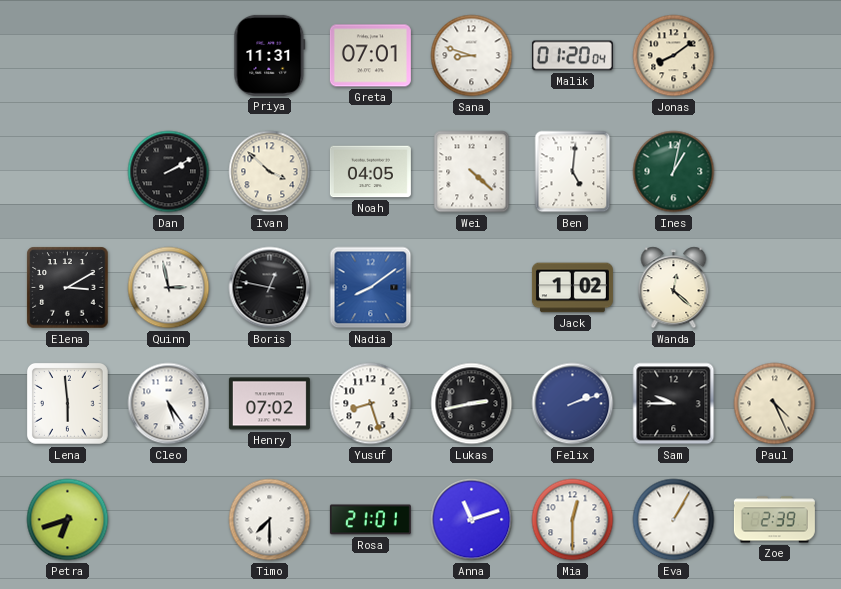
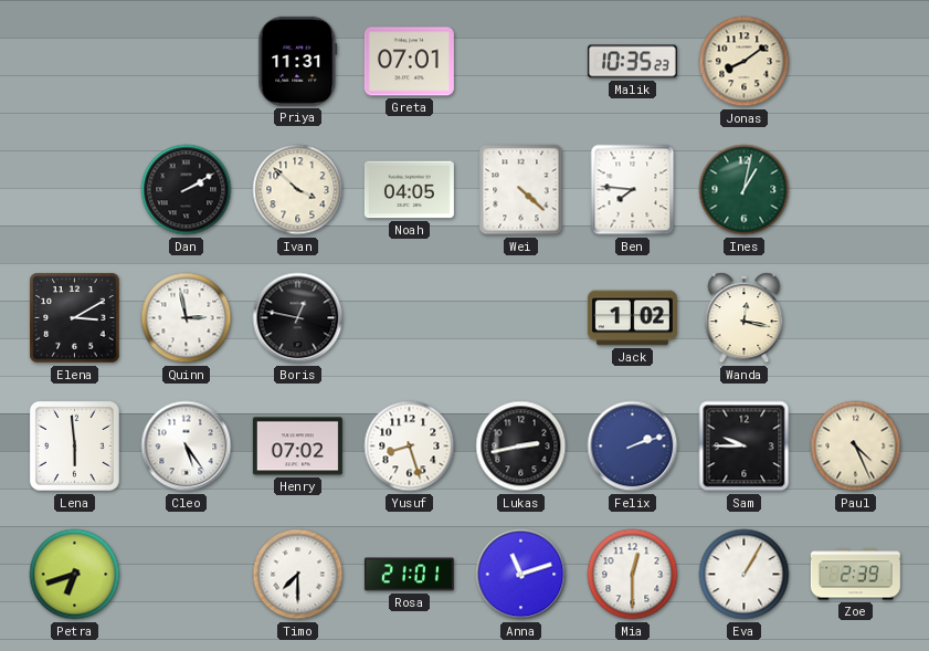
Sana: 8:48 -> none (472, 56)
Malik: 01:20 -> 10:35 (632, 62)
Ben: 5:01 -> 7:46 (633, 190)
Nadia: 8:09 -> none (371, 288)
Wanda: 12:22 -> 12:17 (745, 318)
